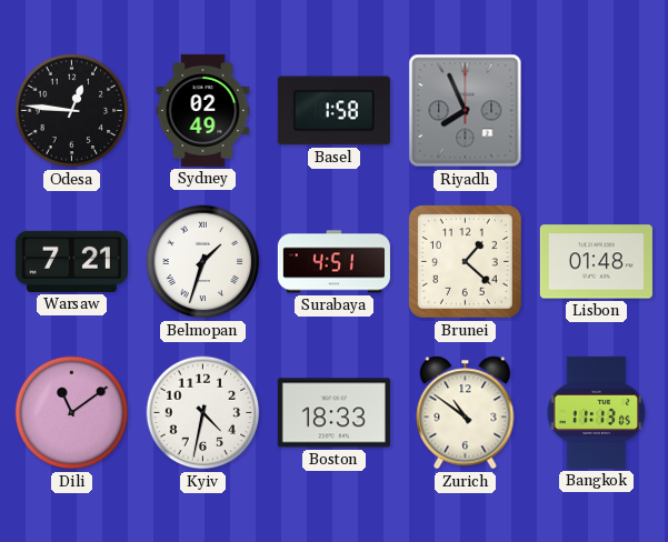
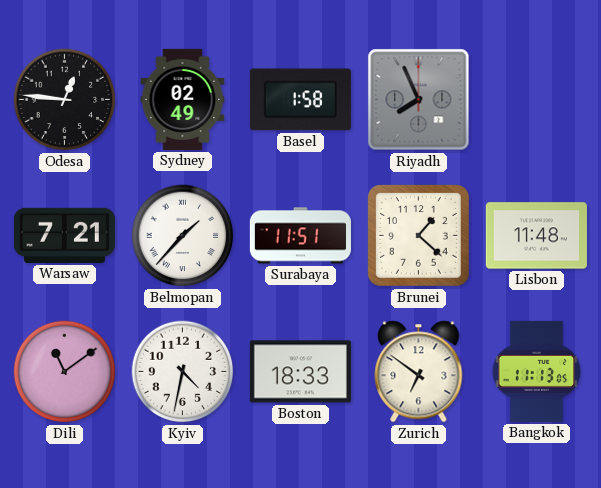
Belmopan: 1:33 -> 1:37 (183, 236)
Surabaya: 4:51 -> 11:51 (300, 236)
Lisbon: 01:48 -> 11:48 (536, 236)
Zurich: 10:51 -> 6:51 (419, 372)
